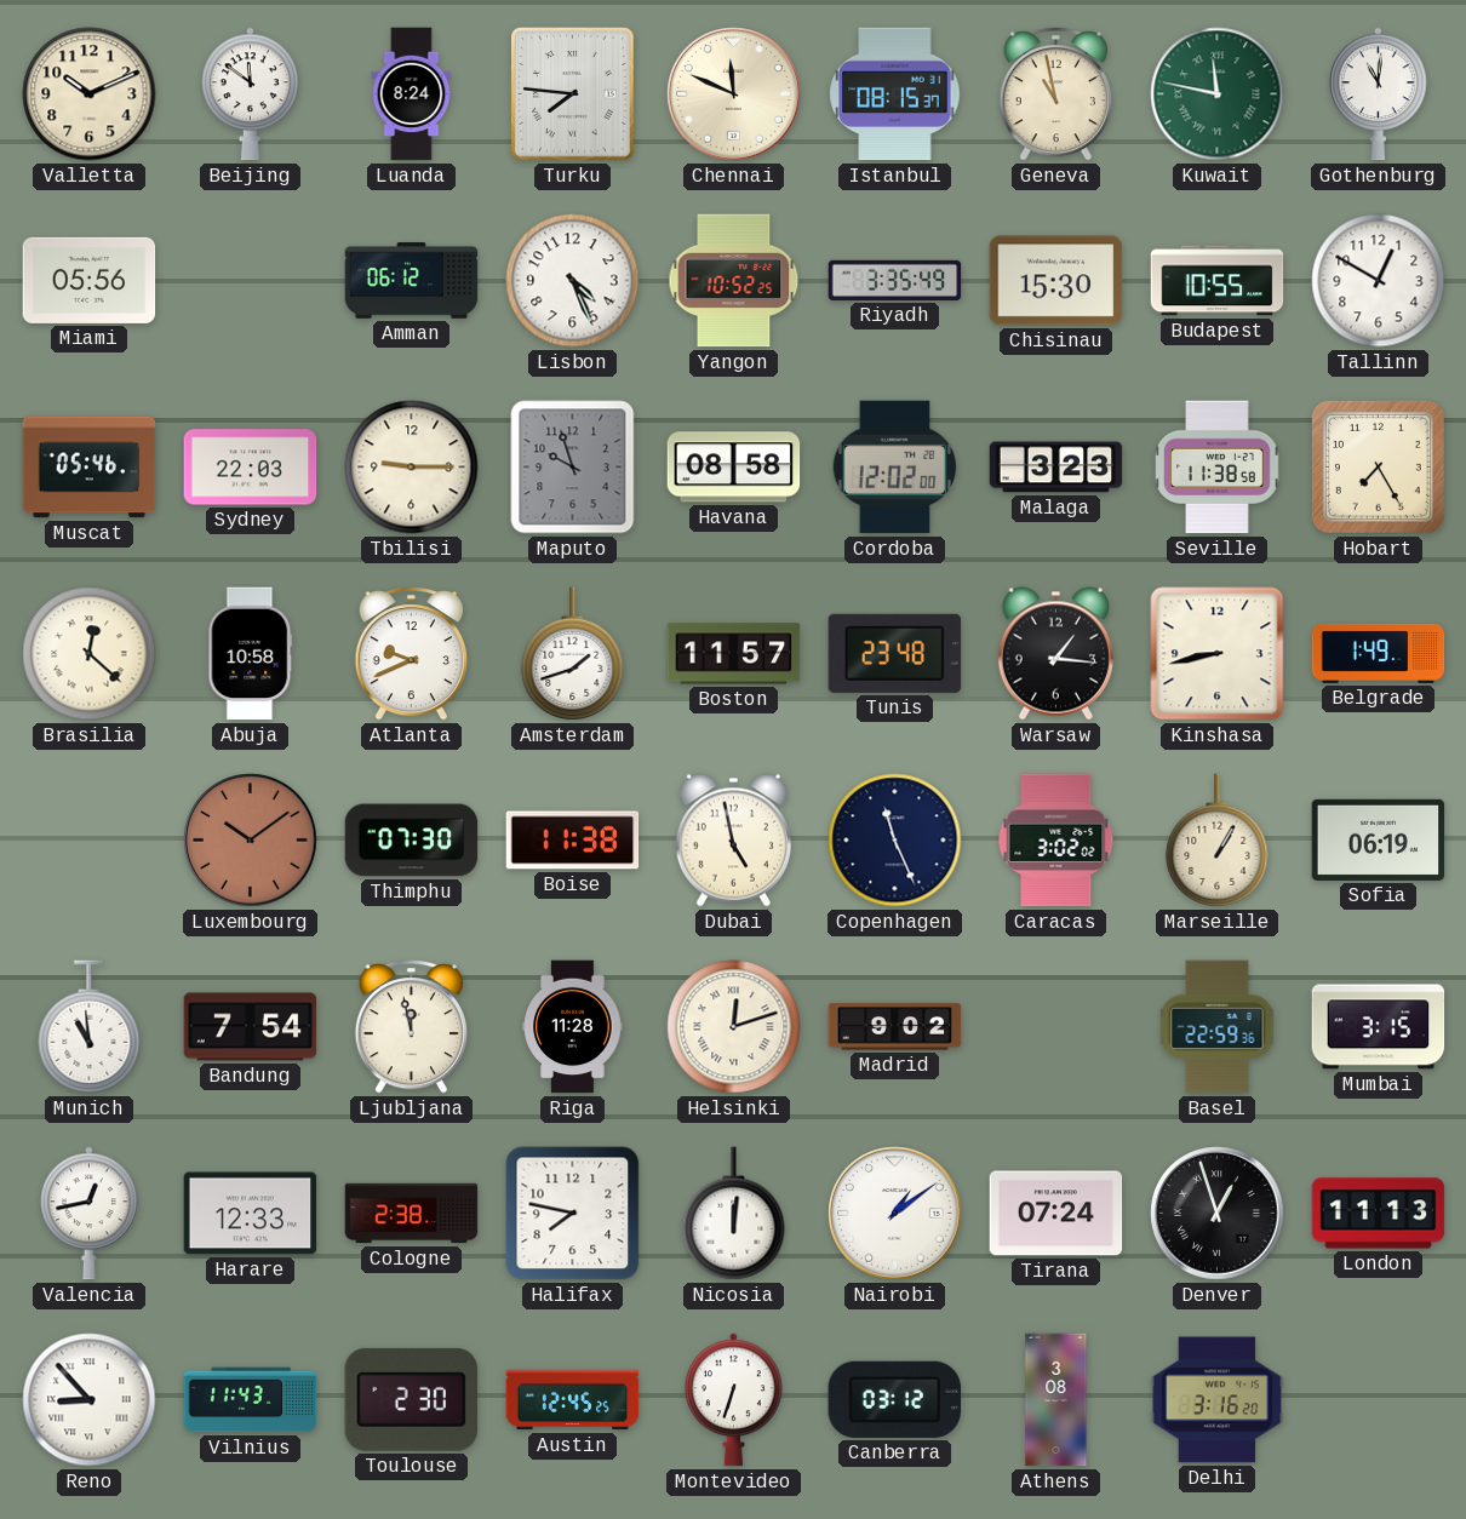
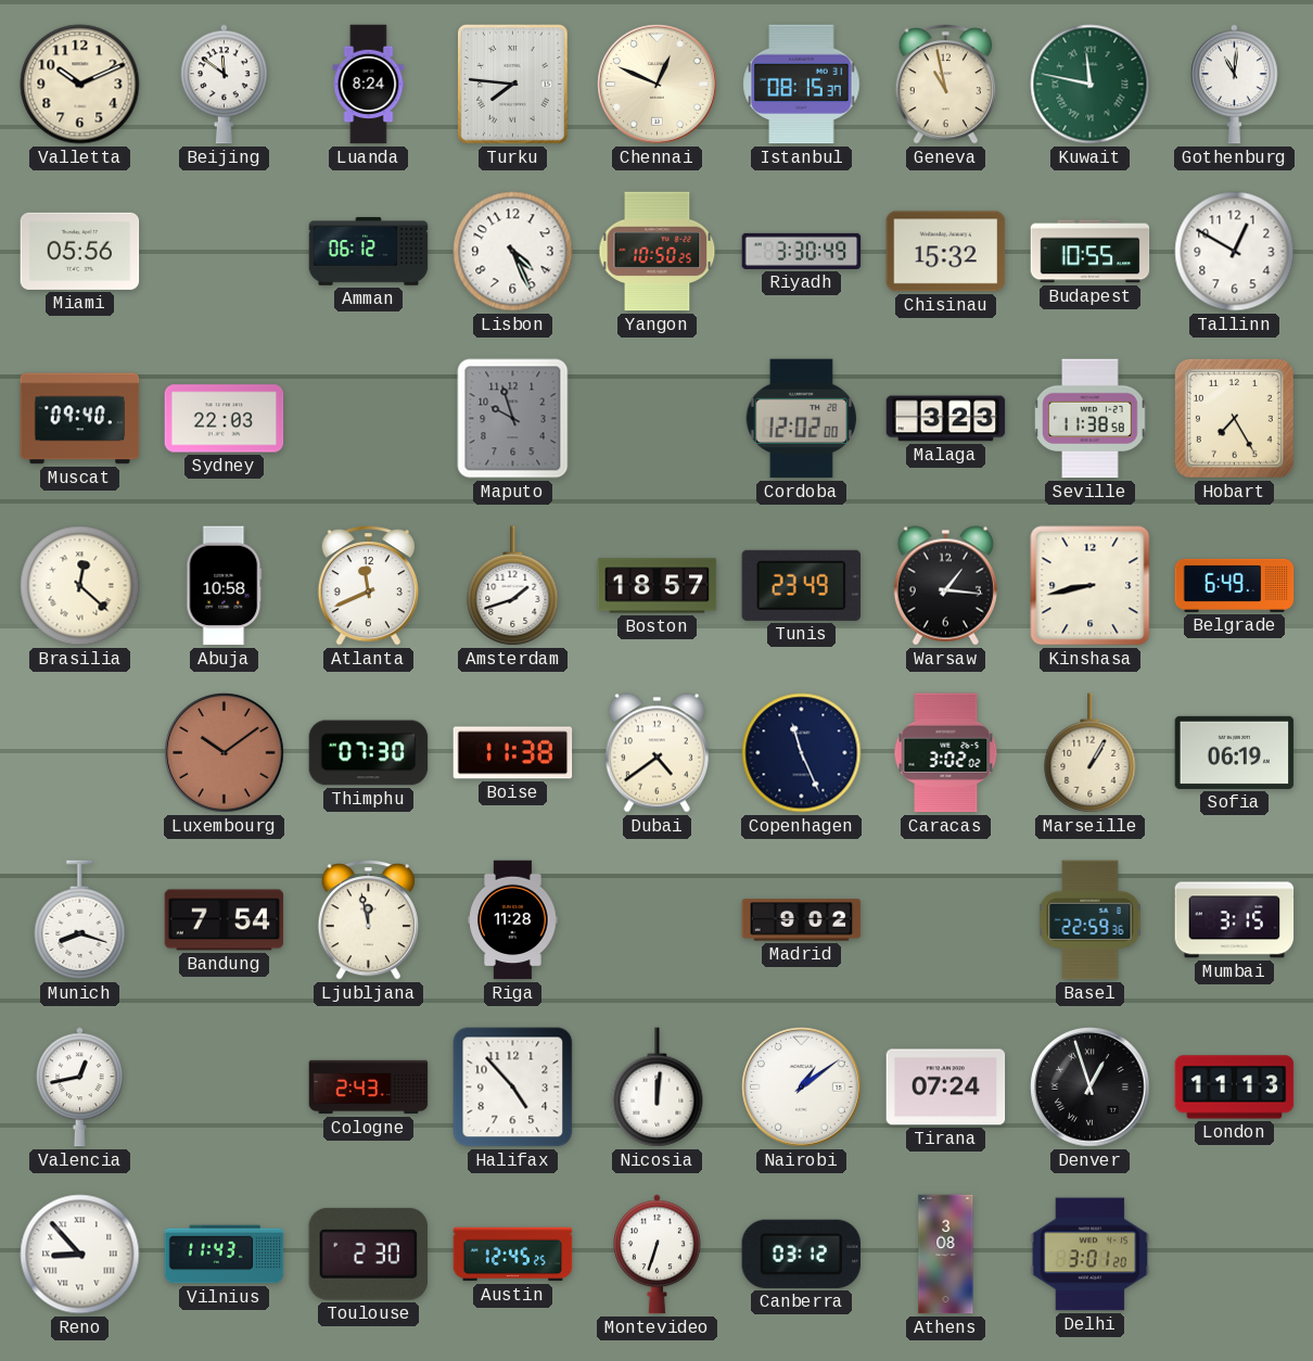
Chennai: 11:49 -> 12:49 (658, 85)
Yangon: 10:52 -> 10:50 (658, 252)
Riyadh: 3:35 -> 3:30 (802, 251)
Chisinau: 15:30 -> 15:32 (946, 252)
Muscat: 05:46 -> 09:40 (80, 419)
Tbilisi: 9:15 -> none (412, 468)
Havana: 08:58 -> none (734, 468)
Atlanta: 9:41 -> 11:41 (368, 586)
Boston: 11:57 -> 18:57 (658, 586)
Tunis: 23:48 -> 23:49 (802, 585)
Belgrade: 1:49 -> 6:49 (1235, 585)
Dubai: 4:58 -> 4:39 (656, 753)
Munich: 10:59 -> 8:18 (80, 920)
Helsinki: 12:12 -> none (734, 1027)
Harare: 12:33 -> none (251, 1214)
Cologne: 2:38 -> 2:43 (369, 1087)
Halifax: 7:47 -> 4:53 (513, 1087)
Delhi: 3:16 -> 3:01 (1091, 1255)
